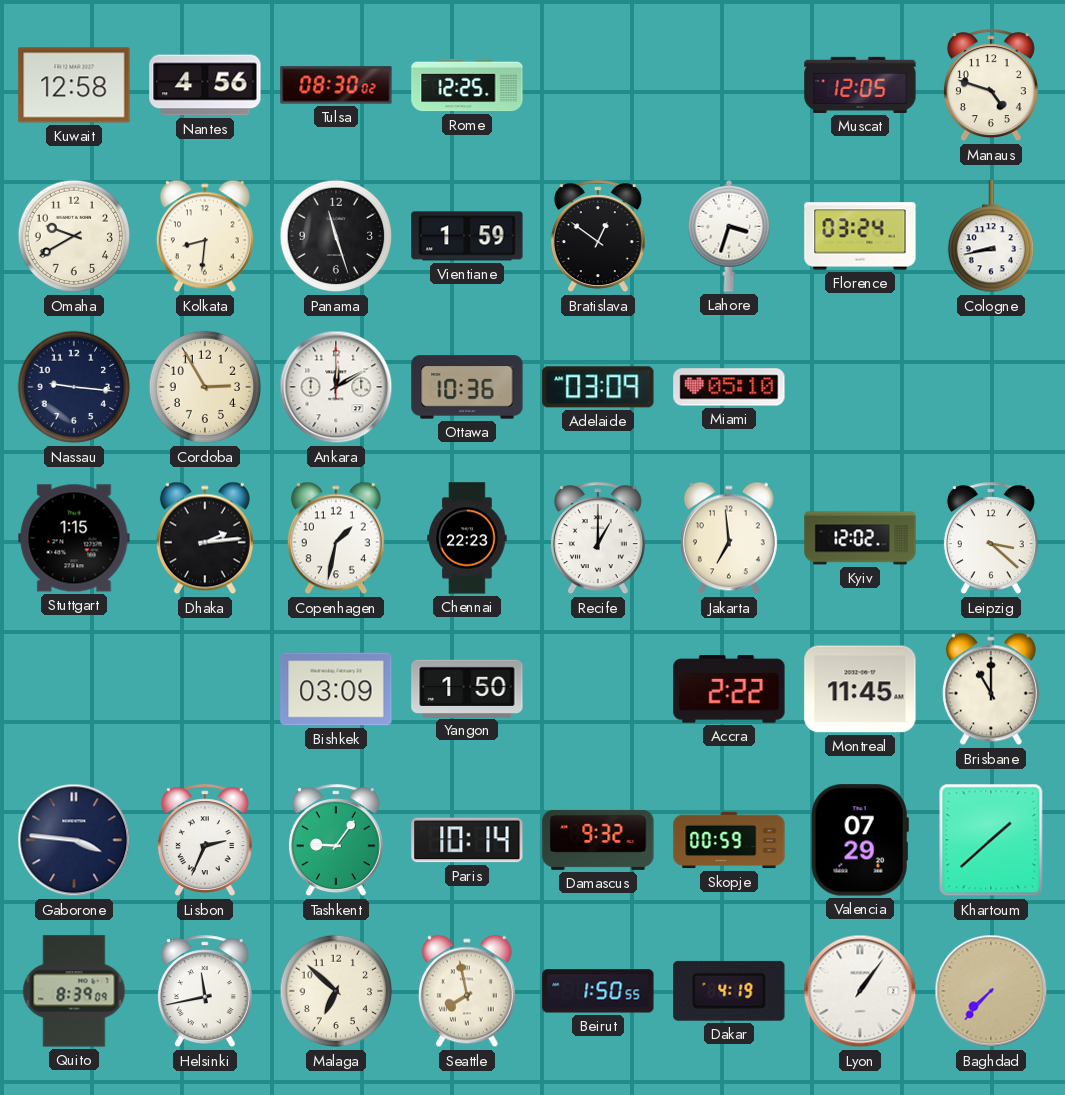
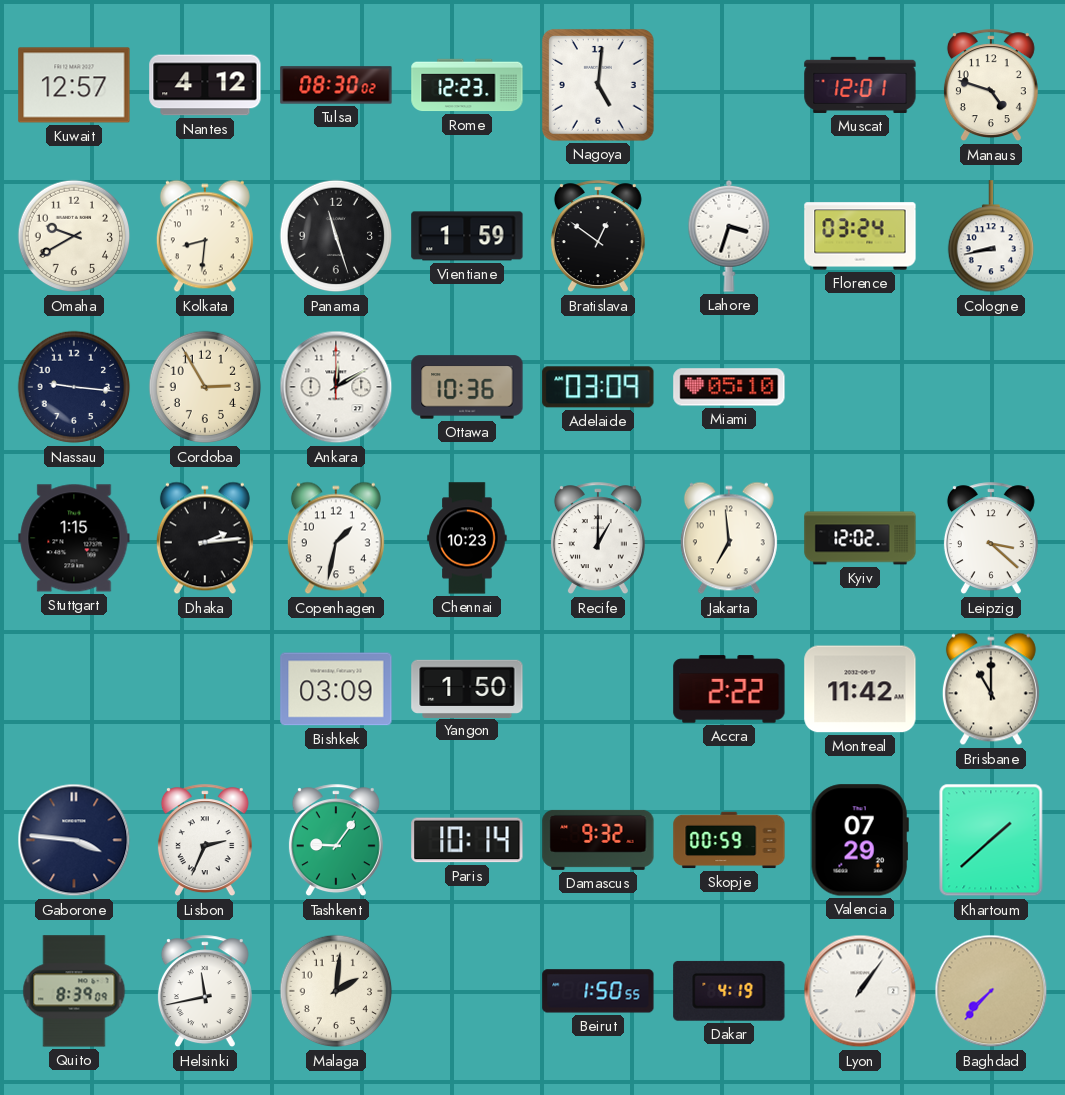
Kuwait: 12:58 -> 12:57 (74, 85)
Nantes: 4:56 -> 4:12 (205, 85)
Rome: 12:25 -> 12:23 (467, 85)
Nagoya: none -> 5:01 (598, 85)
Muscat: 12:05 -> 12:01 (860, 85)
Chennai: 22:23 -> 10:23 (467, 538)
Montreal: 11:45 -> 11:42 (860, 689)
Malaga: 6:52 -> 2:01 (336, 991)
Seattle: 7:58 -> none (467, 991)
